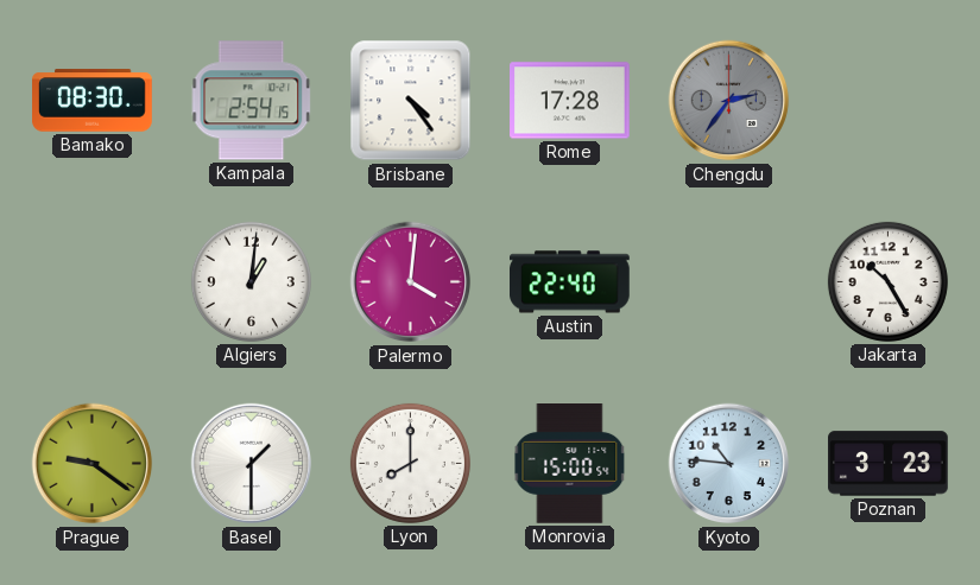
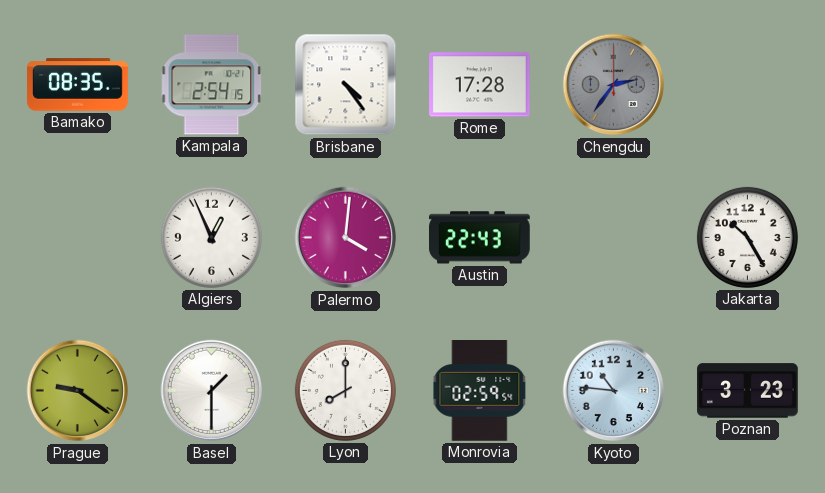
Bamako: 08:30 -> 08:35 (78, 85)
Algiers: 1:01 -> 12:56 (211, 237)
Austin: 22:40 -> 22:43 (480, 238)
Monrovia: 15:00 -> 02:59 (480, 391)
